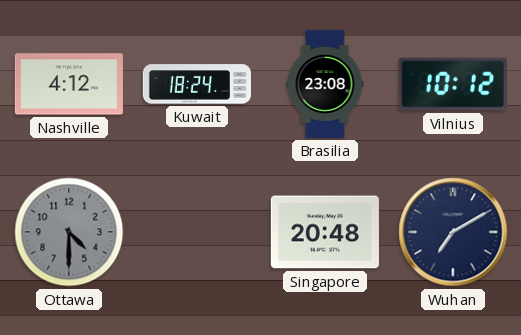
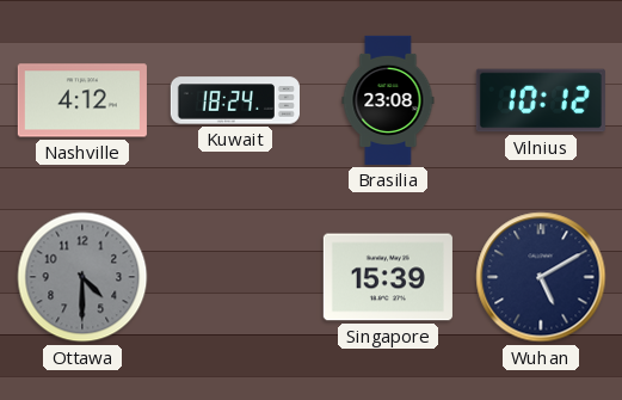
Singapore: 20:48 -> 15:39 (388, 277)
Wuhan: 7:10 -> 5:10 (541, 277)
